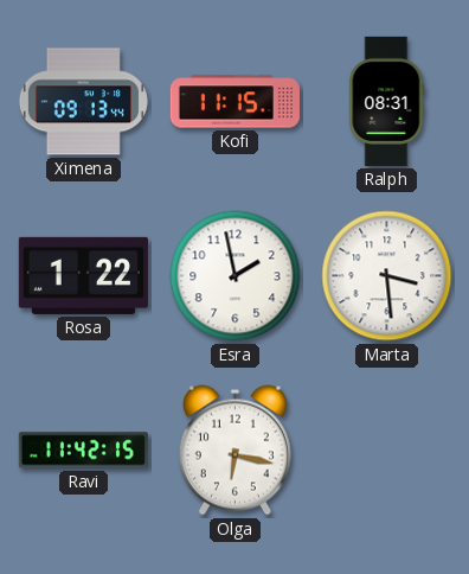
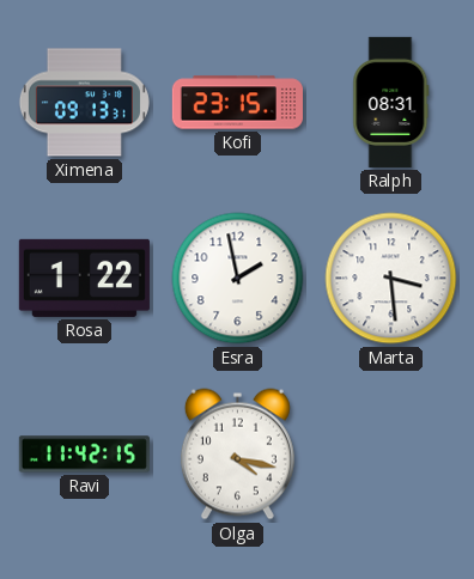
Ximena: 09:13:44 -> 09:13:31 (84, 103)
Kofi: 11:15 -> 23:15 (237, 103)
Olga: 6:17 -> 4:17 (237, 455)
